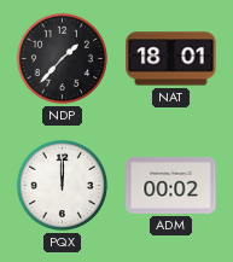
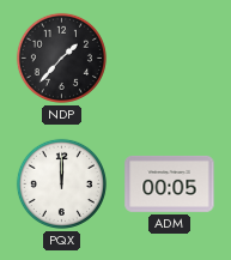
NAT: 18:01 -> none (171, 59)
ADM: 00:02 -> 00:05 (170, 183)
